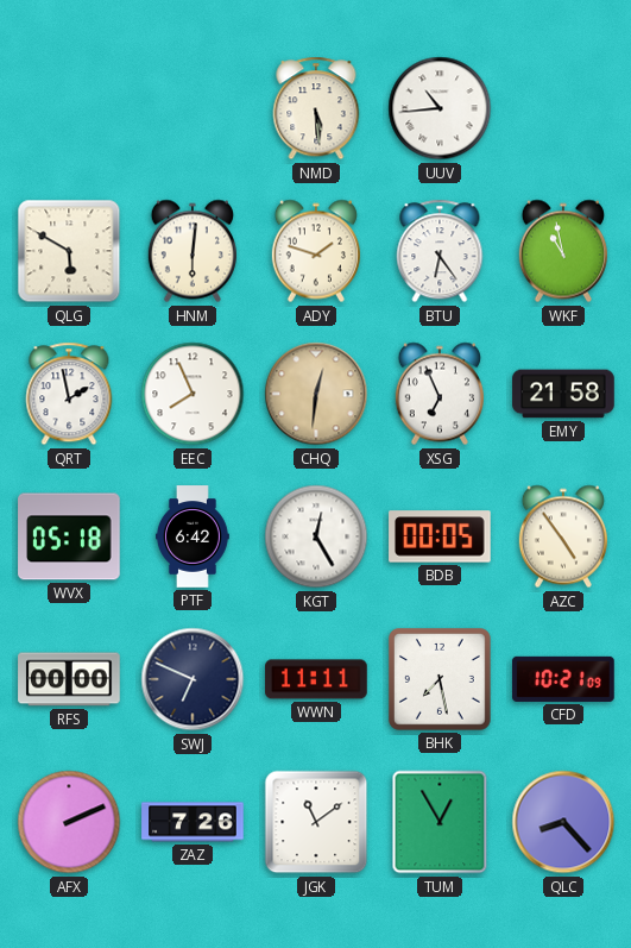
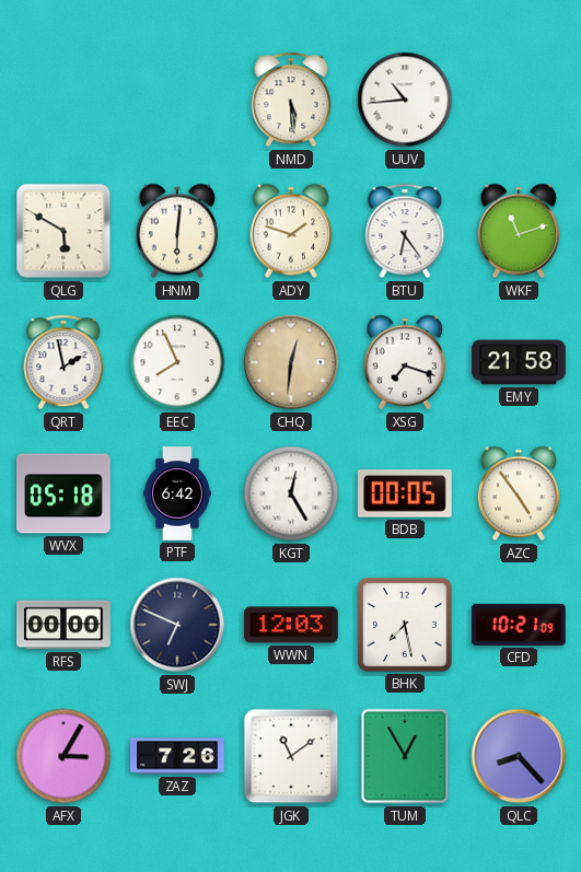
WKF: 10:58 -> 11:12 (519, 231)
XSG: 6:56 -> 7:18 (405, 362)
WWN: 11:11 -> 12:03 (291, 625)
AFX: 2:11 -> 3:05 (63, 756)
